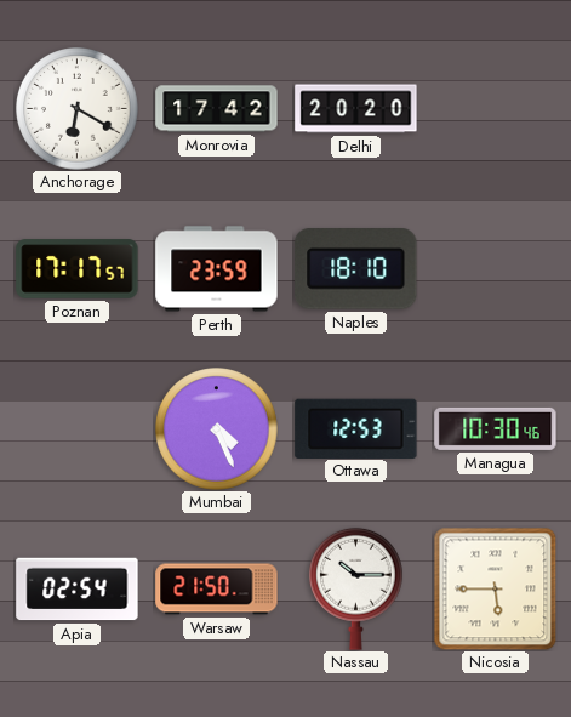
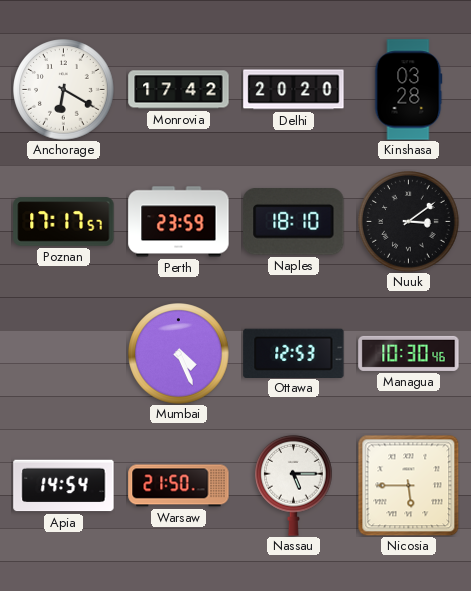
Kinshasa: none -> 03:28 (408, 90)
Nuuk: none -> 3:09 (409, 222)
Apia: 02:54 -> 14:54 (64, 486)
Nassau: 10:15 -> 5:15 (294, 485)
